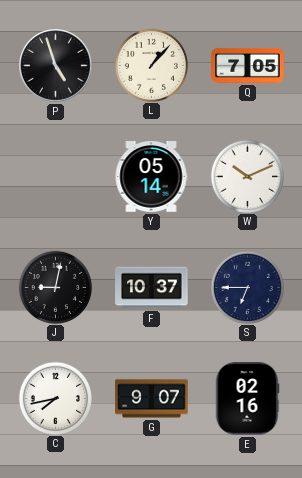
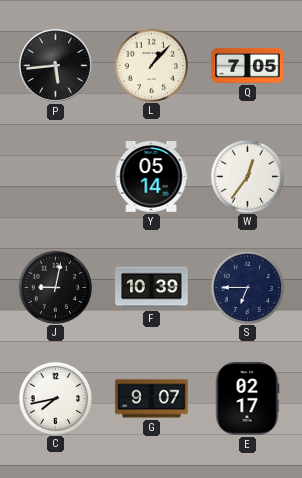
P: 4:57 -> 5:44 (56, 66)
W: 10:11 -> 12:36 (247, 176)
F: 10:37 -> 10:39 (152, 288)
E: 02:16 -> 02:17 (247, 399)
